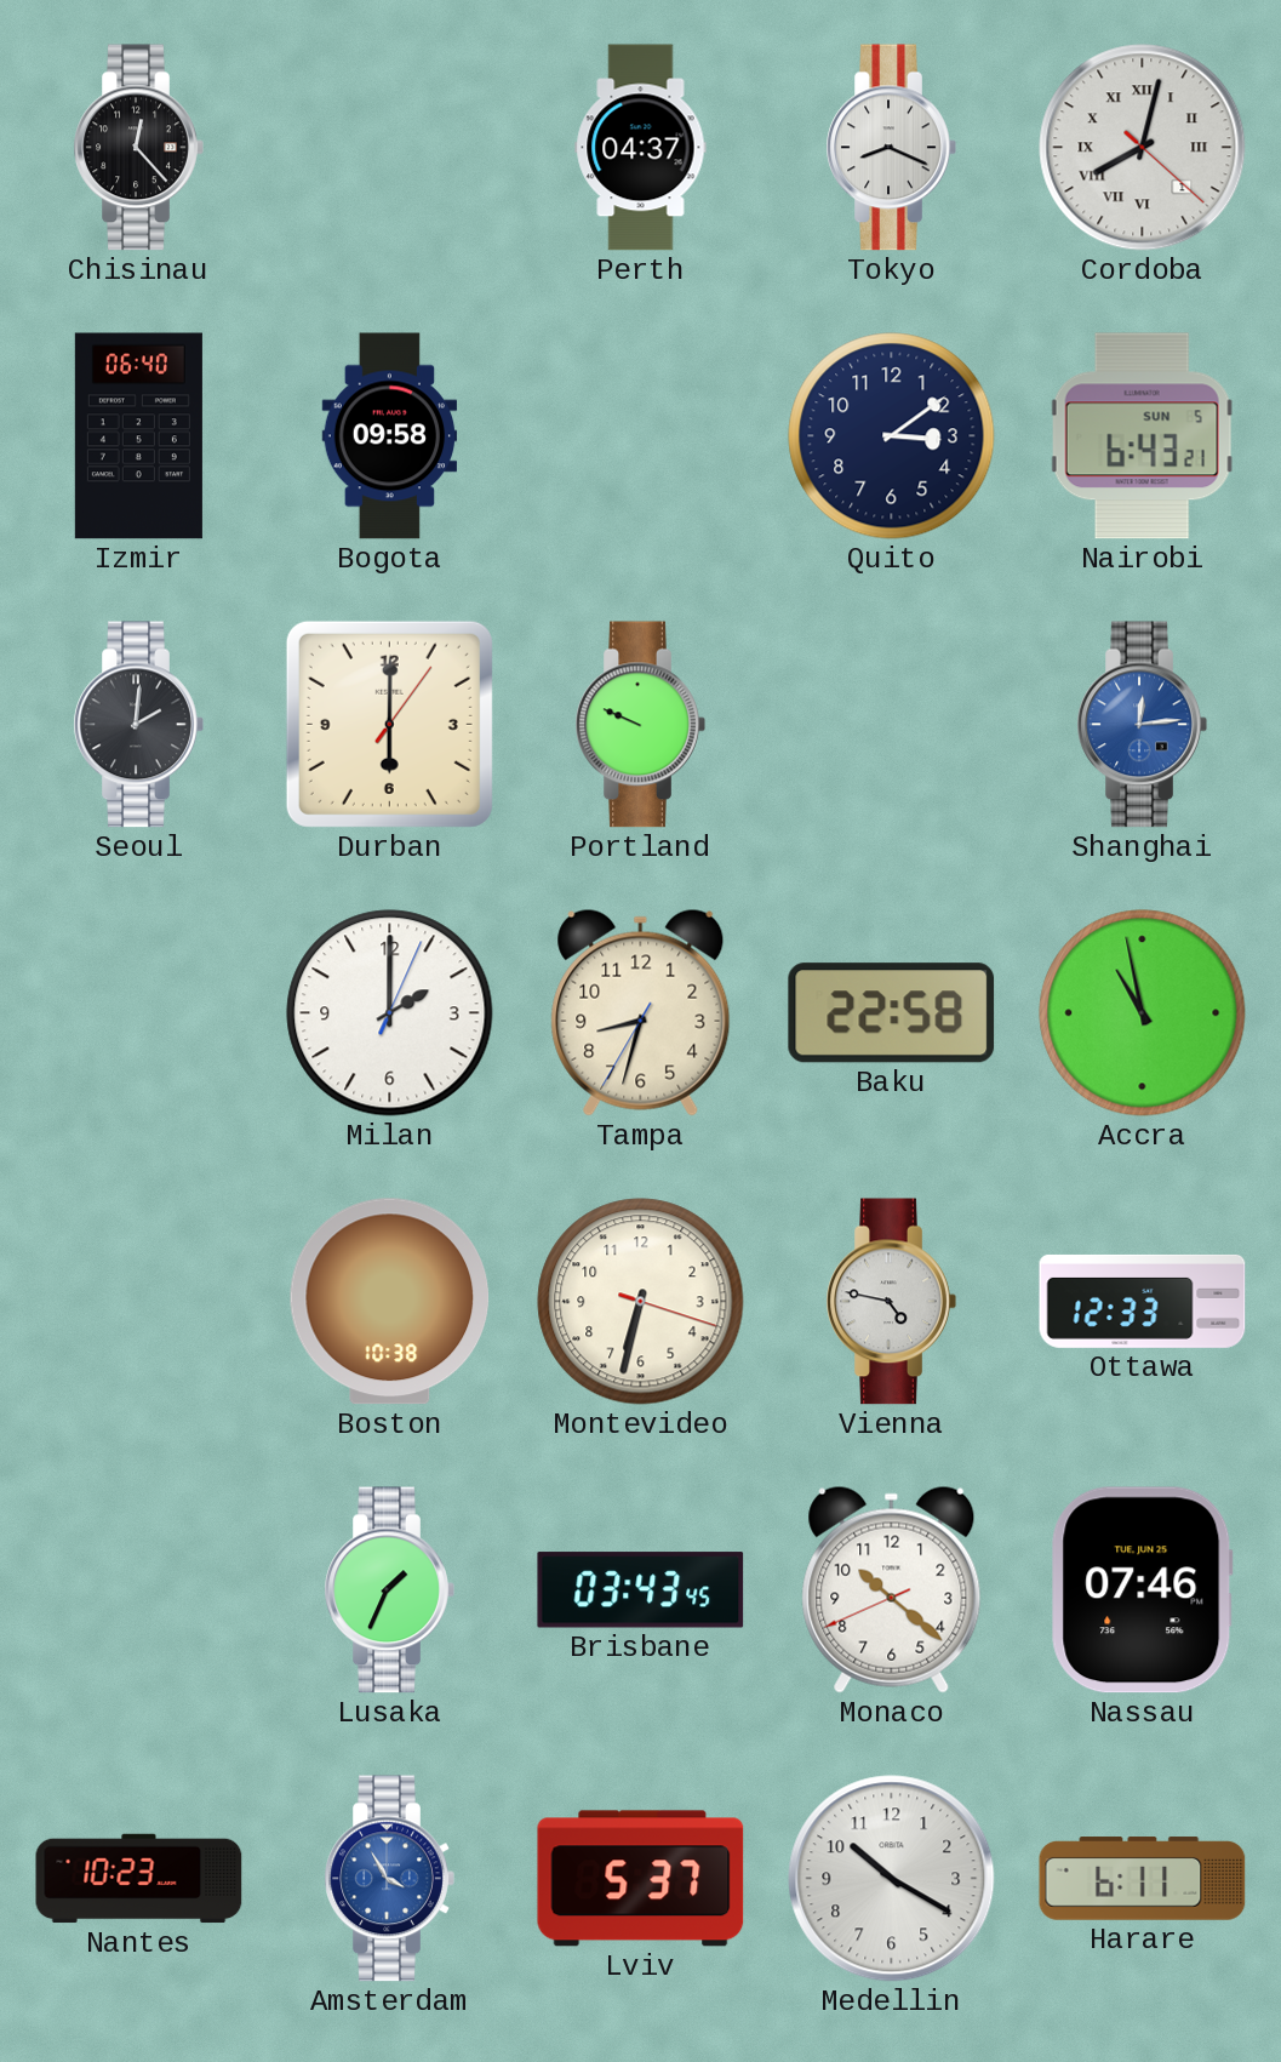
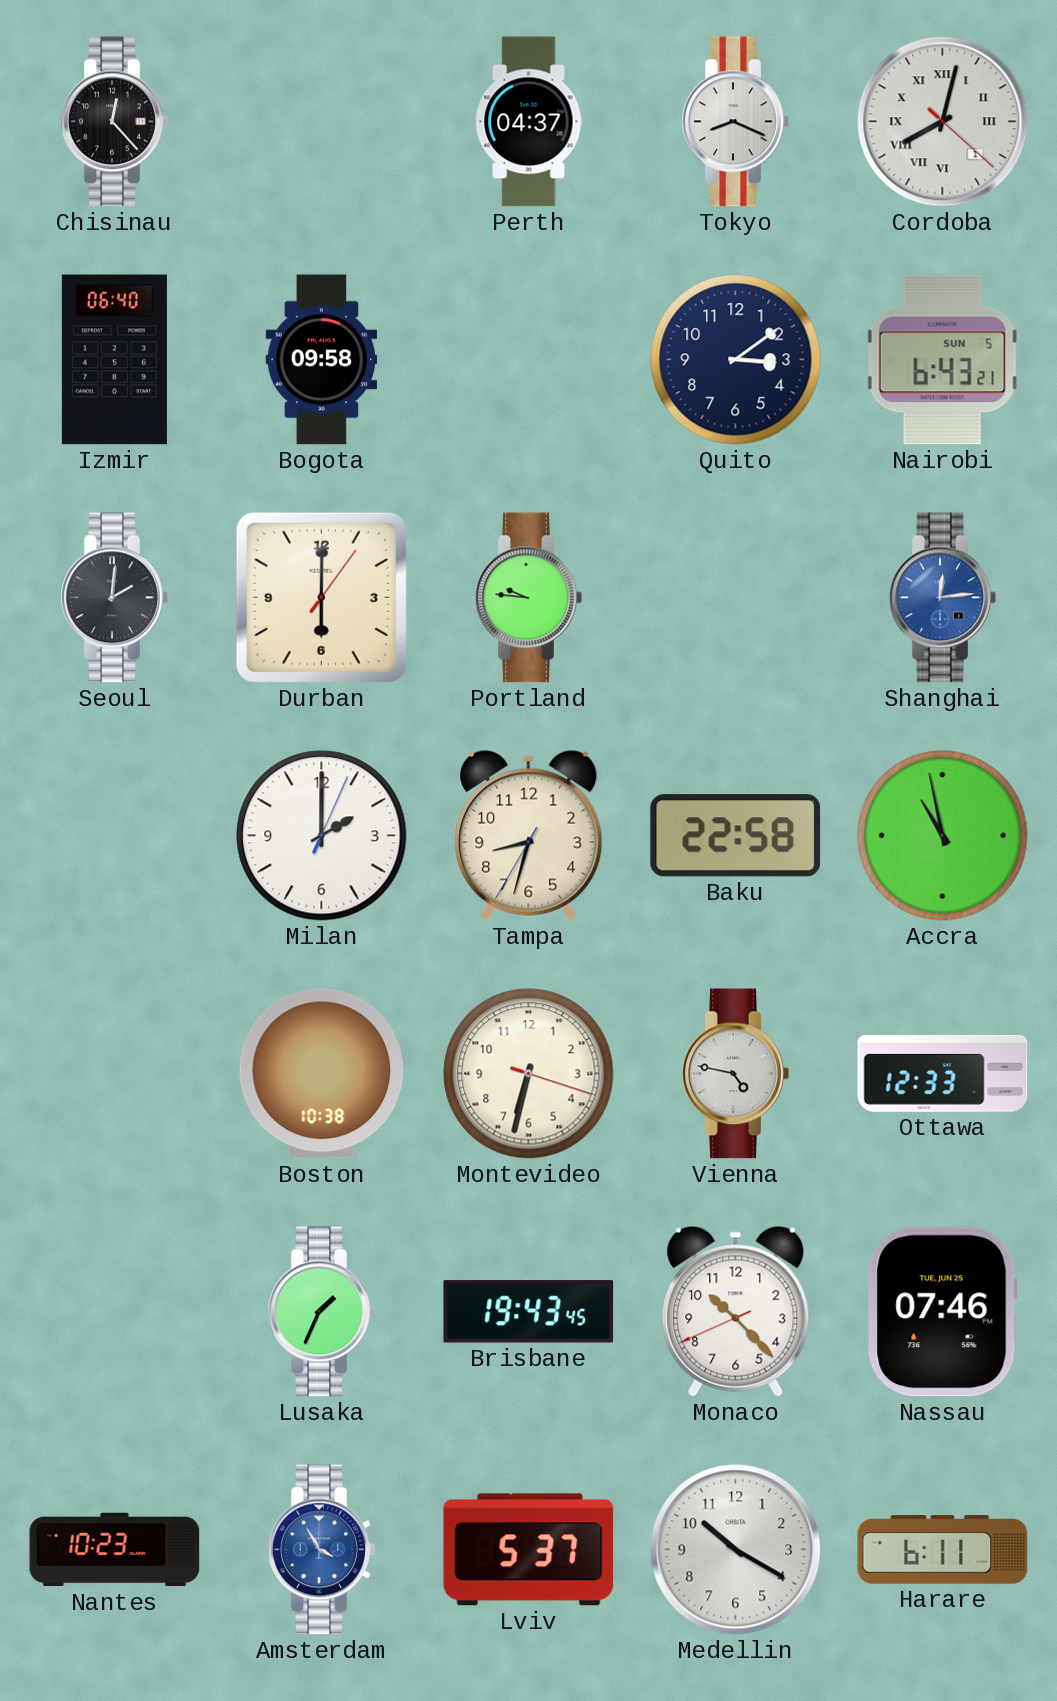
Portland: 9:49 -> 9:46 (528, 598)
Brisbane: 03:43 -> 19:43 (529, 1312)
Monaco: 10:21 -> 10:22 (736, 1311)
